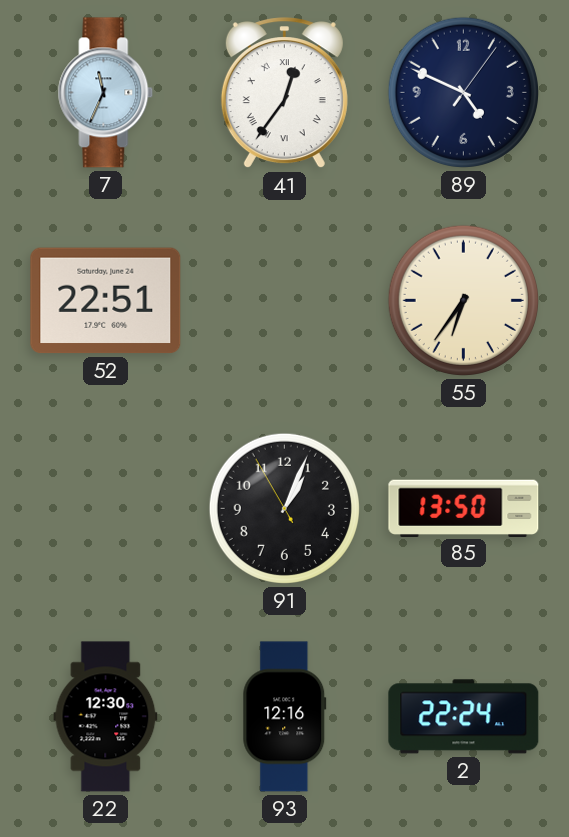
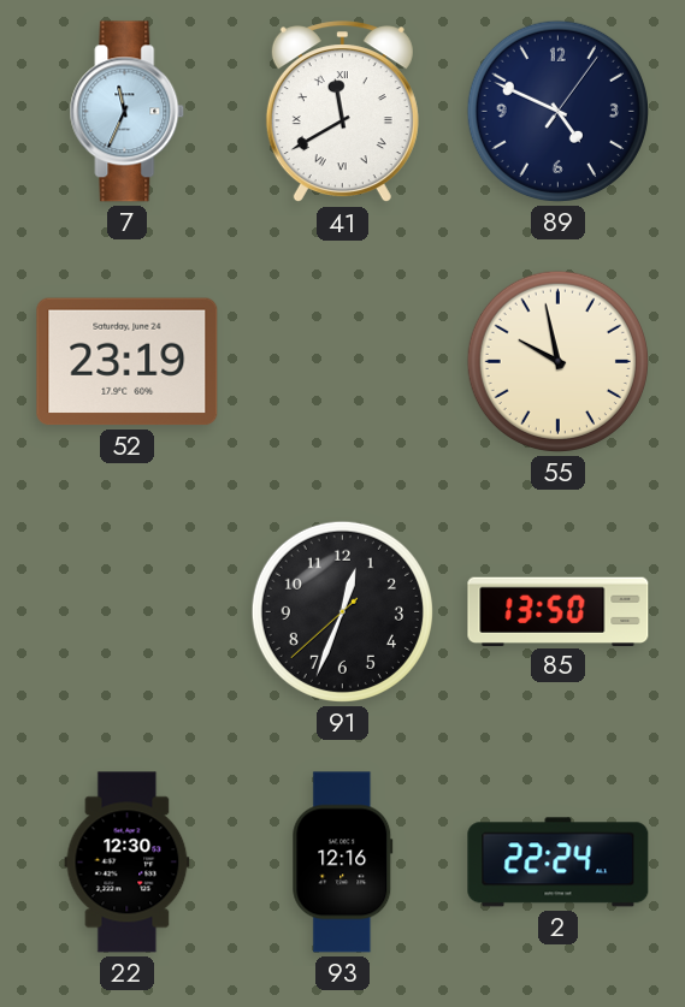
41: 12:36 -> 11:40 (342, 112)
52: 22:51 -> 23:19 (128, 362)
55: 6:36 -> 9:58 (557, 361)
91: 1:03 -> 12:33 (342, 611)
